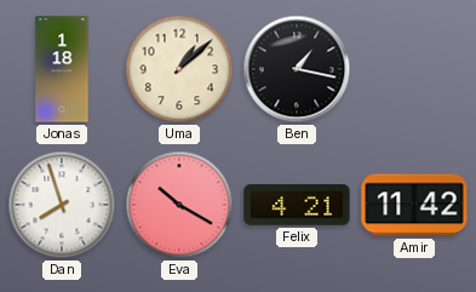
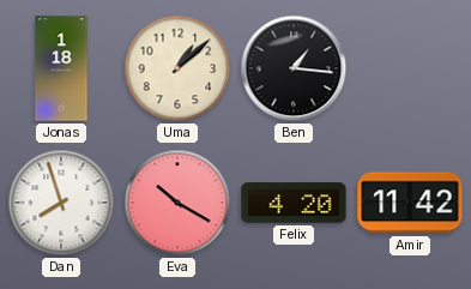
Ben: 1:17 -> 1:16 (294, 68)
Felix: 4:21 -> 4:20 (294, 203)
